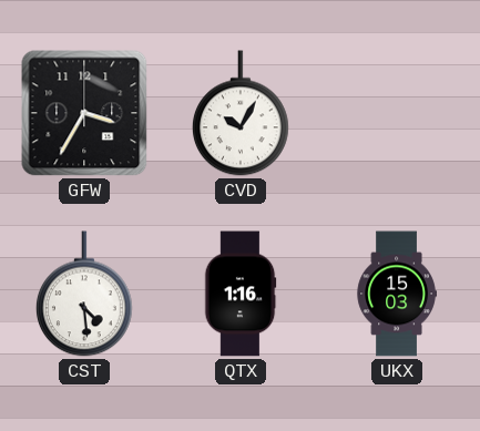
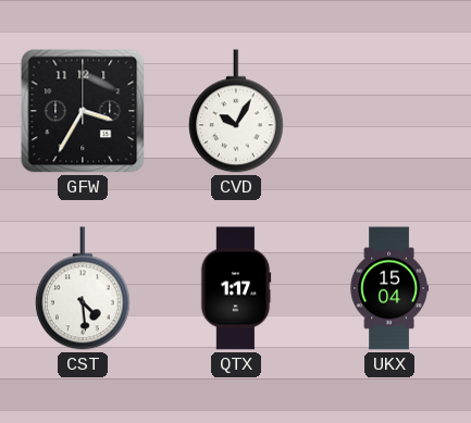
QTX: 1:16 -> 1:17 (236, 288)
UKX: 15:03 -> 15:04 (389, 288)
